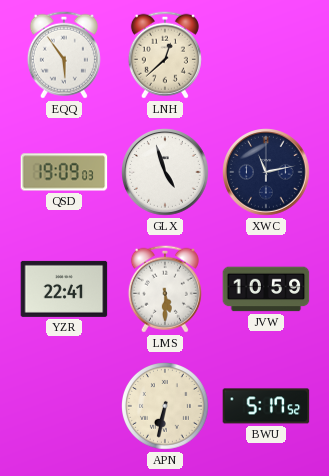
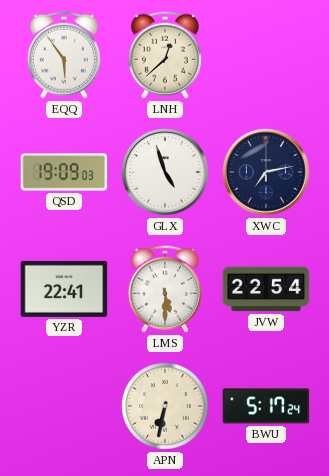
XWC: 11:13 -> 7:13 (266, 172)
JVW: 10:59 -> 22:54 (266, 289)
BWU: 5:17:52 -> 5:17:24 (266, 406)
